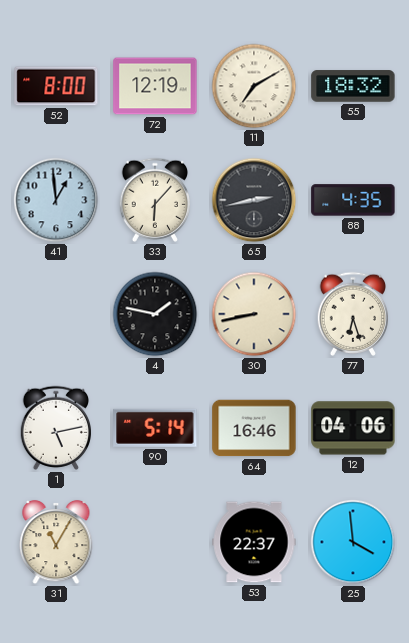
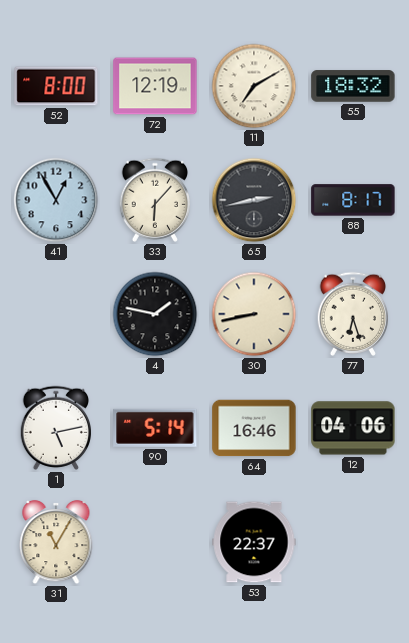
41: 12:59 -> 12:55 (56, 200)
88: 4:35 -> 8:17 (353, 200)
25: 3:59 -> none (353, 542)
